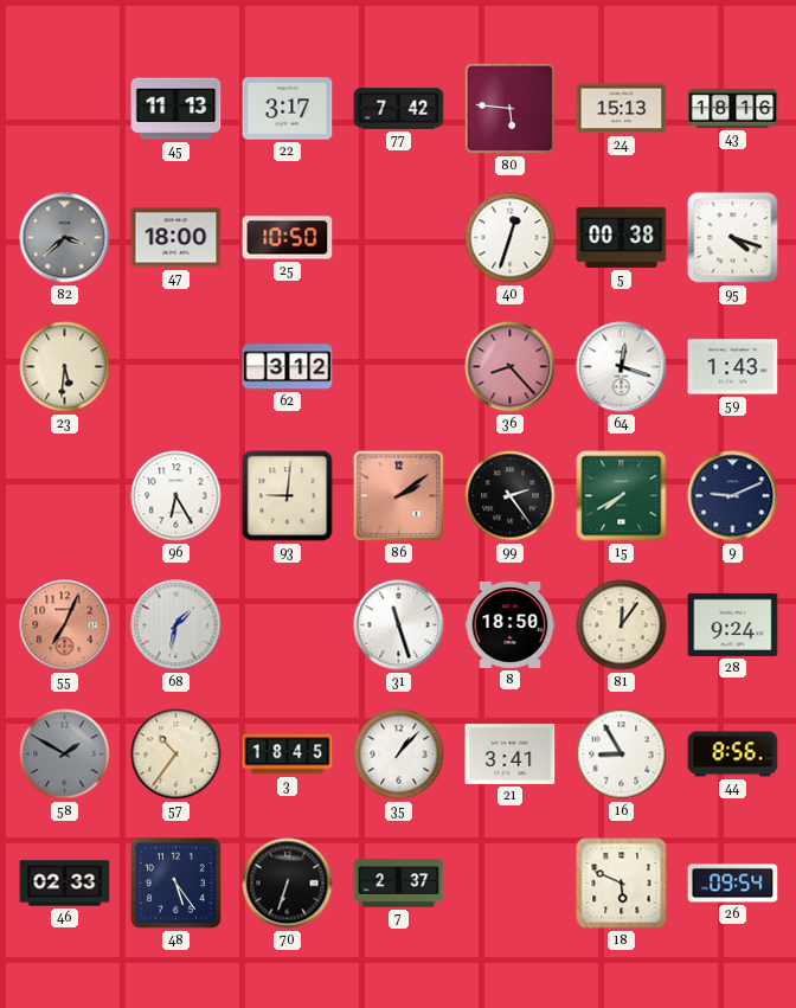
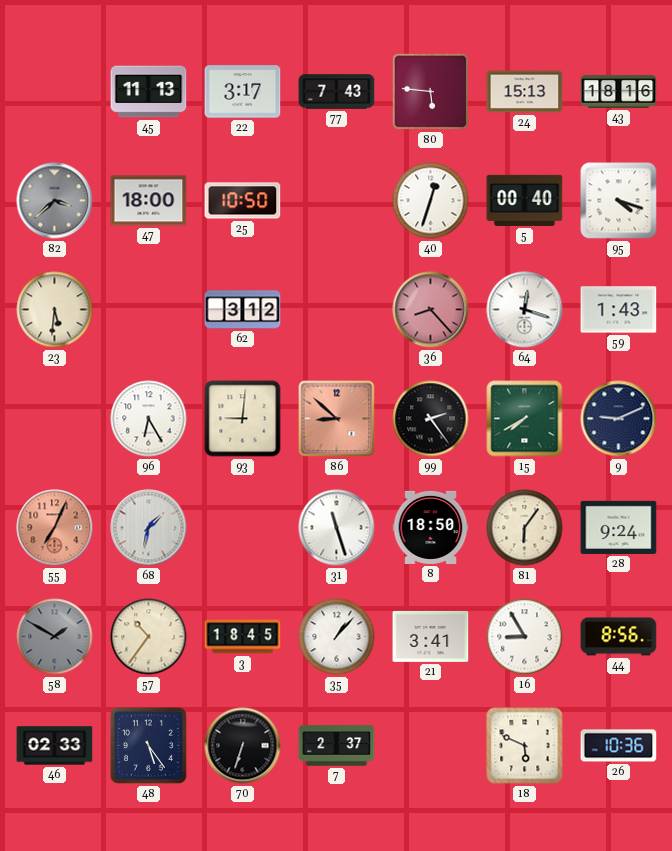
77: 7:42 -> 7:43 (337, 92)
5: 00:38 -> 00:40 (525, 200)
86: 2:09 -> 8:52 (337, 419)
81: 12:06 -> 6:06 (525, 528)
26: 09:54 -> 10:36 (619, 746)
